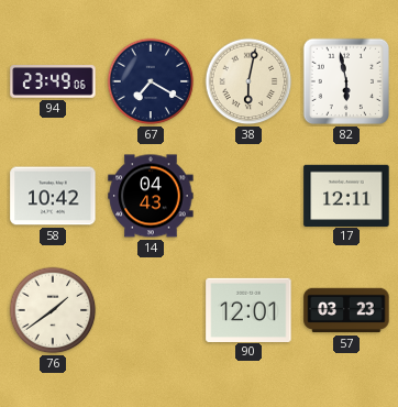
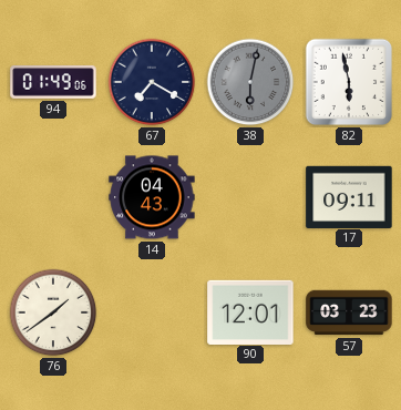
94: 23:49 -> 01:49 (53, 82)
38 dial: cream -> grey (250, 82)
58: 10:42 -> none (53, 196)
17: 12:11 -> 09:11 (349, 196)
